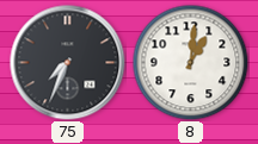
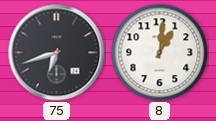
75: 7:34 -> 6:42 (57, 53)
